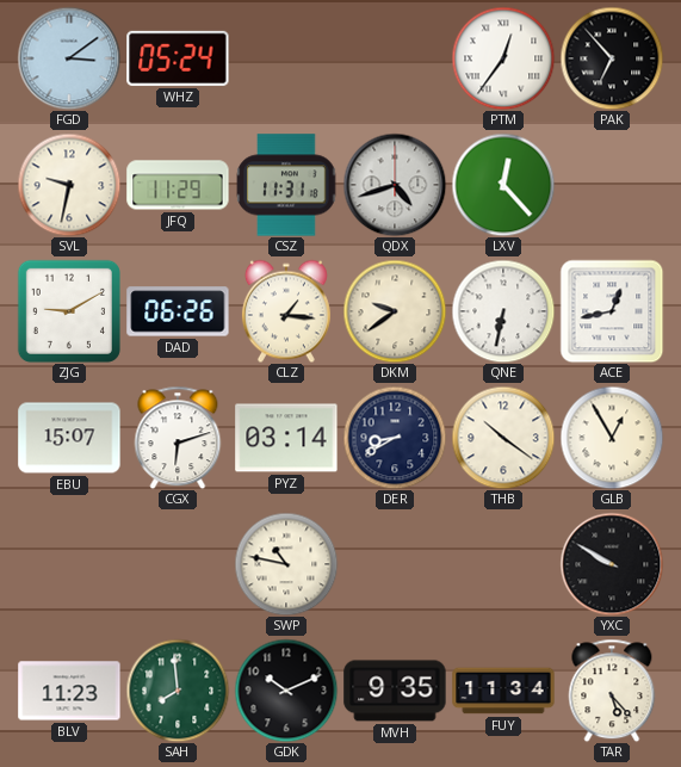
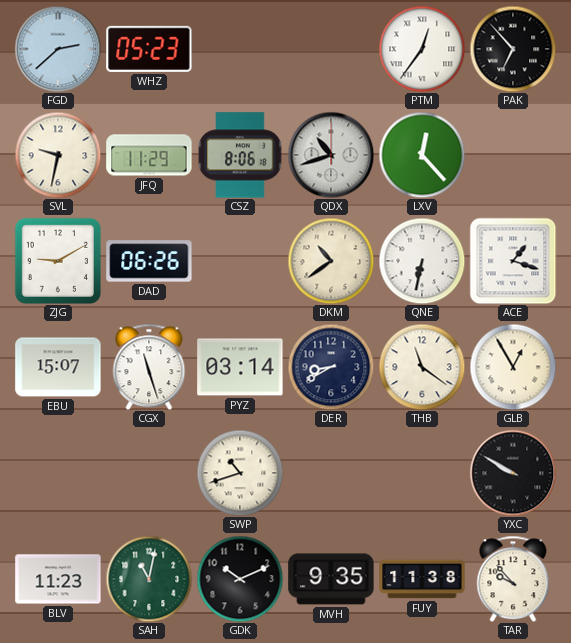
FGD: 3:09 -> 2:38 (58, 49)
WHZ: 05:24 -> 05:23 (149, 49)
CSZ: 11:31 -> 8:06 (240, 155)
QDX: 4:42 -> 10:42 (331, 155)
CLZ: 1:16 -> none (286, 311)
DKM: 9:39 -> 10:39 (331, 261)
ACE: 12:43 -> 1:18 (513, 261)
CGX: 6:12 -> 11:27 (149, 367)
THB: 10:21 -> 11:21 (422, 367)
SWP: 10:47 -> 10:42 (240, 473)
SAH: 7:59 -> 11:02 (149, 579)
FUY: 11:34 -> 11:38 (422, 579)
TAR: 5:23 -> 9:53 (513, 579)
